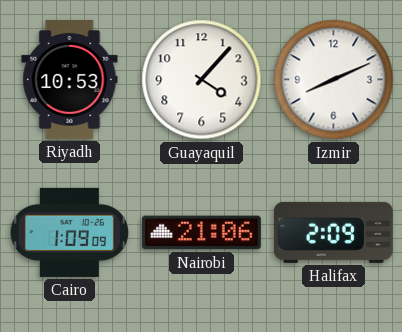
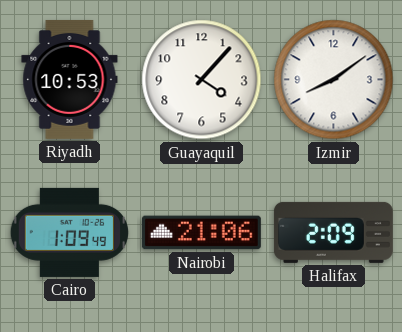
Izmir: 8:11 -> 8:09 (334, 80)
Cairo: 1:09:09 -> 1:09:49 (69, 232)
